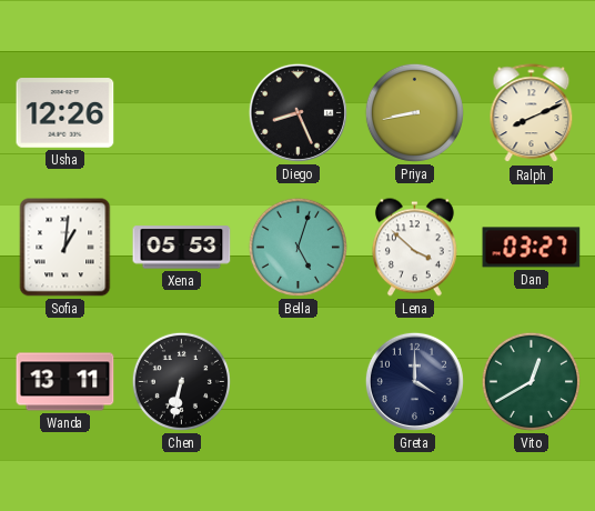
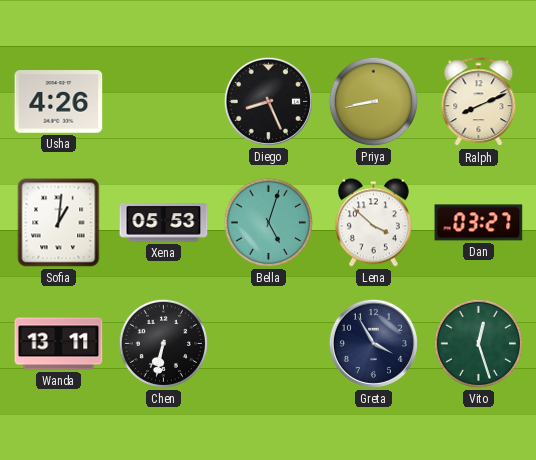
Usha: 12:26 -> 4:26 (59, 102)
Greta: 4:00 -> 3:55 (373, 343)
Vito: 12:40 -> 12:27 (478, 343)
